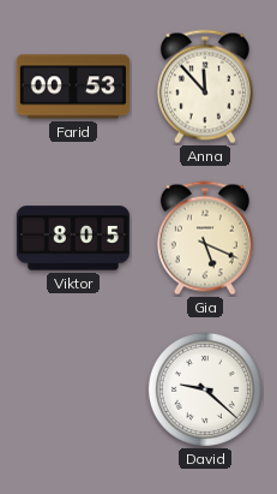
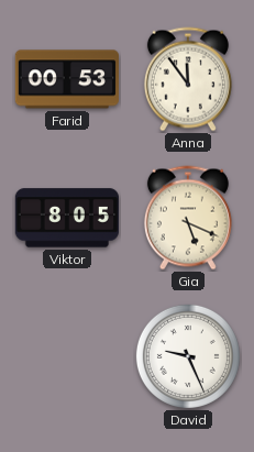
Anna: 11:53 -> 11:54 (188, 79)
David: 9:22 -> 9:26 (188, 356)
